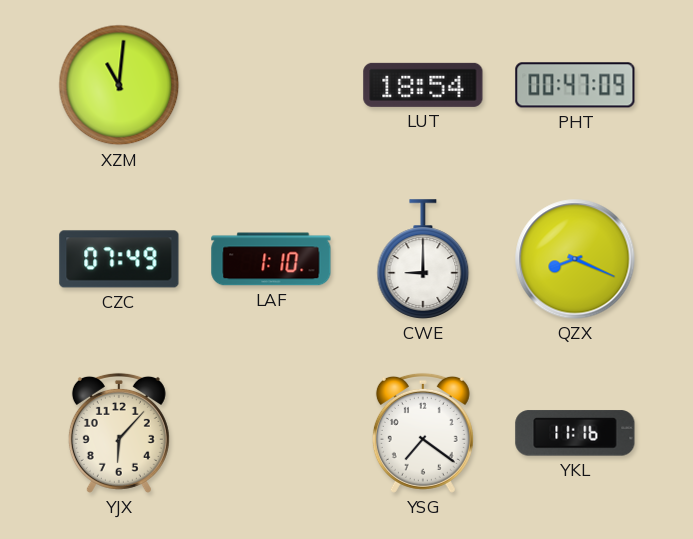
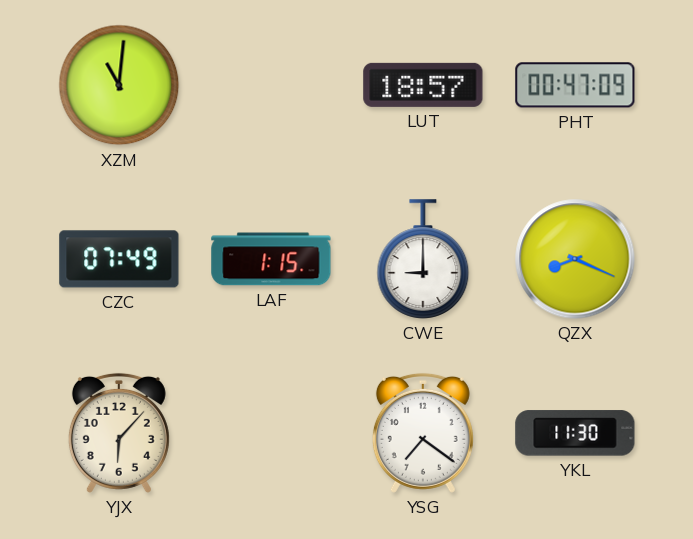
LUT: 18:54 -> 18:57 (423, 85)
LAF: 1:10 -> 1:15 (271, 259)
YKL: 11:16 -> 11:30 (575, 433)
